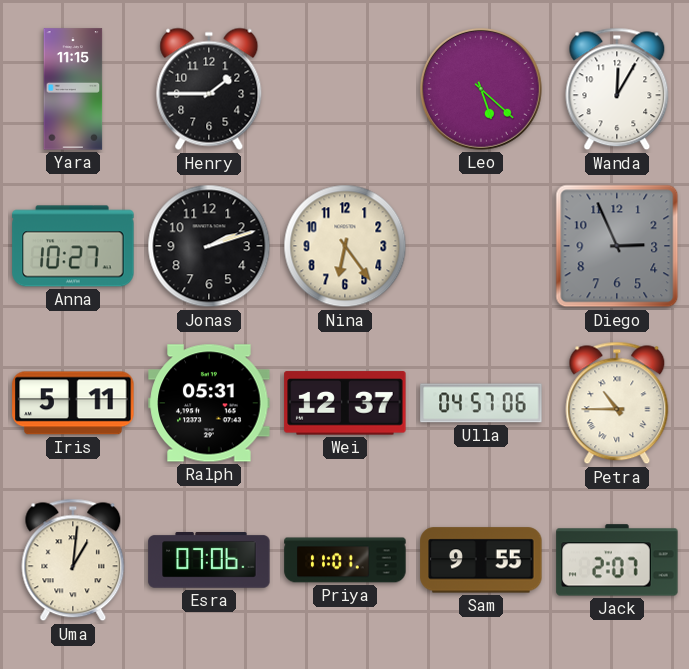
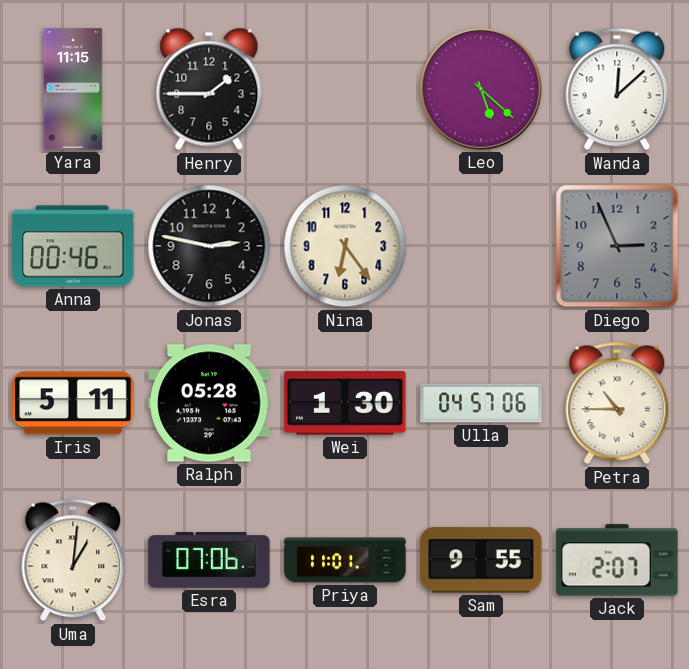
Wanda: 12:05 -> 12:08 (617, 89)
Anna: 10:27 -> 00:46 (73, 246)
Jonas: 2:12 -> 2:47 (209, 246)
Ralph: 05:31 -> 05:28 (209, 403)
Wei: 12:37 -> 1:30 (345, 403)
